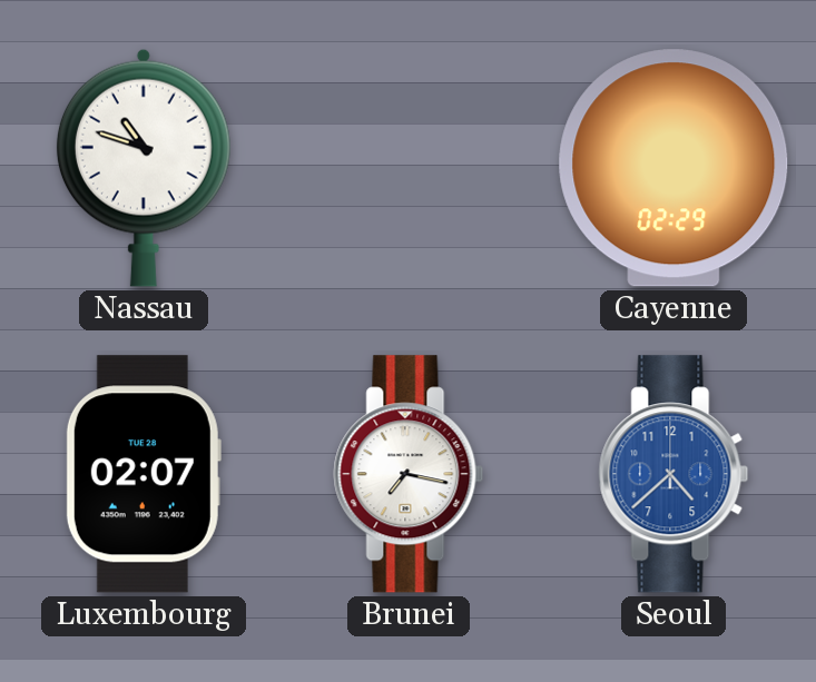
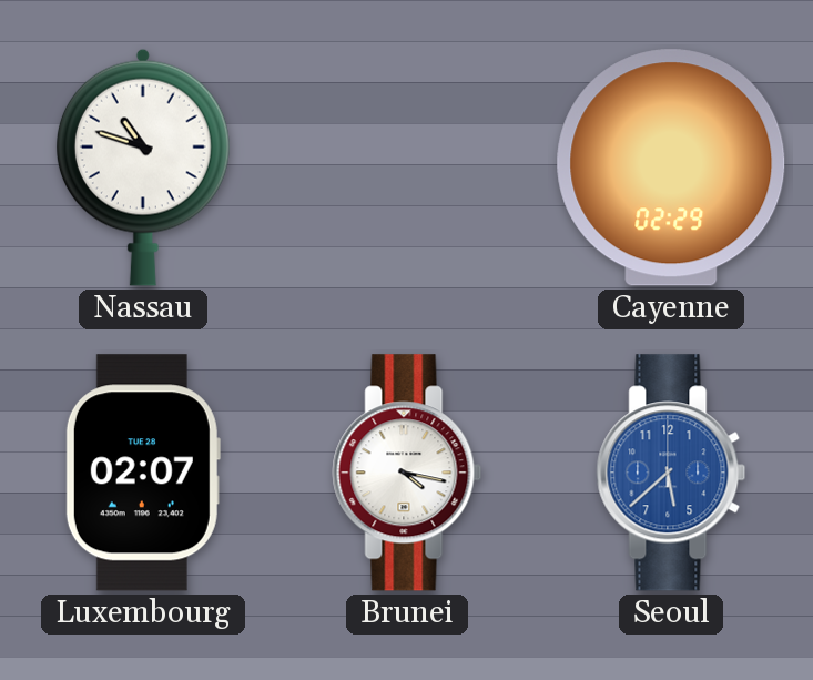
Brunei: 7:17 -> 4:17 (407, 473)
Seoul: 4:38 -> 5:38 (671, 473)
